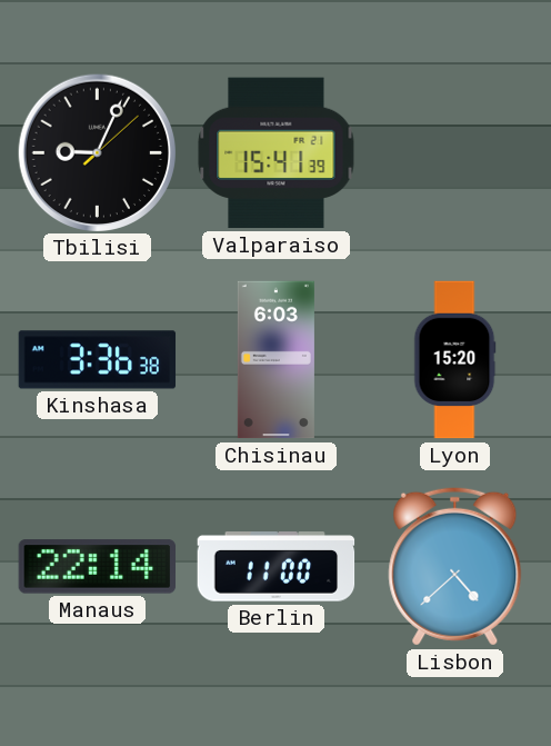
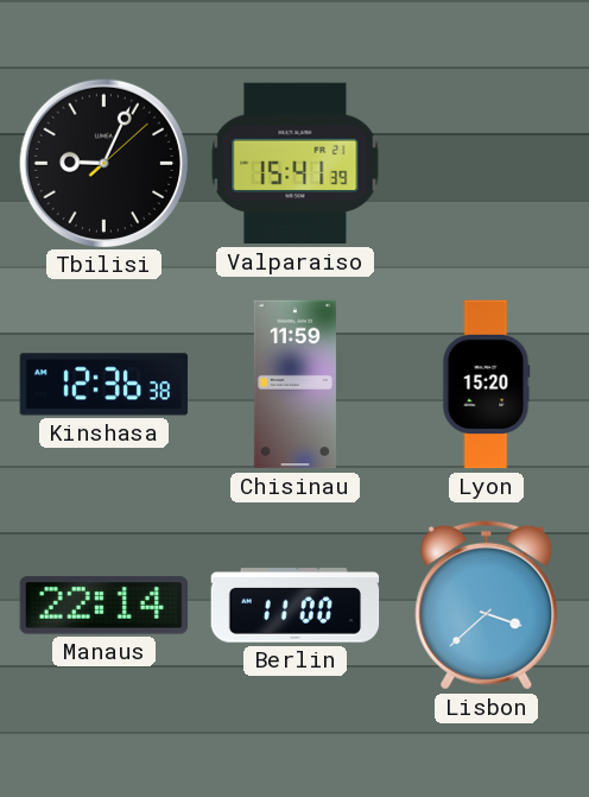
Kinshasa: 3:36 -> 12:36 (104, 385)
Chisinau: 6:03 -> 11:59 (294, 385)
Lisbon: 4:38 -> 3:38 (487, 605)
